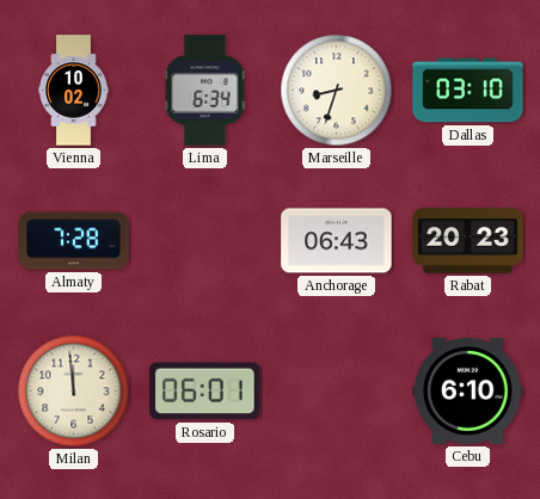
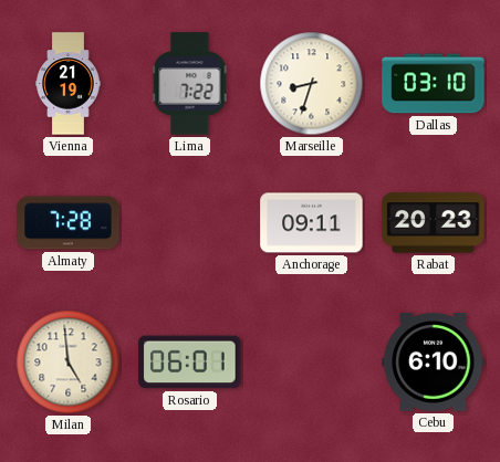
Vienna: 10:02 -> 21:19 (69, 84)
Lima: 6:34 -> 7:22 (190, 84)
Anchorage: 06:43 -> 09:11 (312, 223)
Milan: 11:59 -> 4:59 (69, 363)
